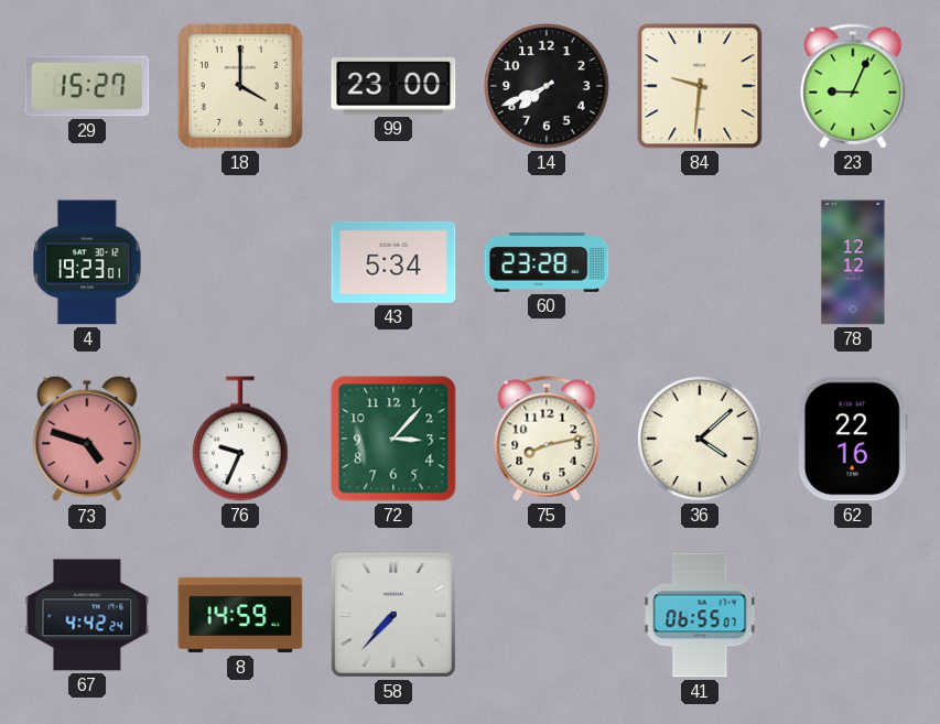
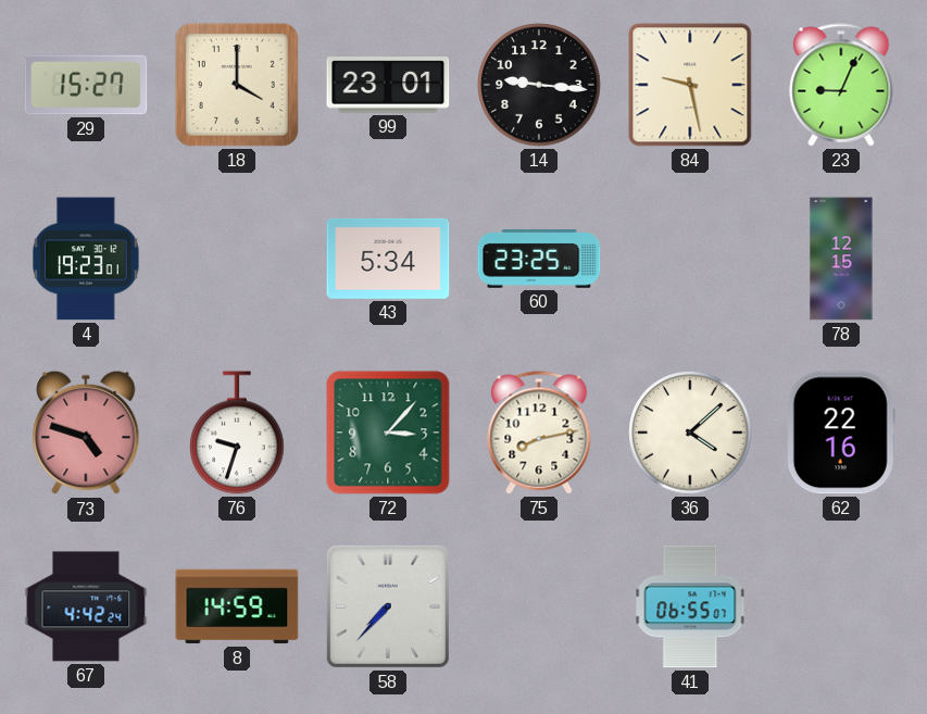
99: 23:00 -> 23:01 (388, 85)
14: 7:41 -> 9:16 (539, 85)
84: 9:31 -> 9:28 (690, 85)
60: 23:28 -> 23:25 (539, 260)
78: 12:12 -> 12:15 (841, 259)
76: 9:34 -> 9:33 (237, 433)
